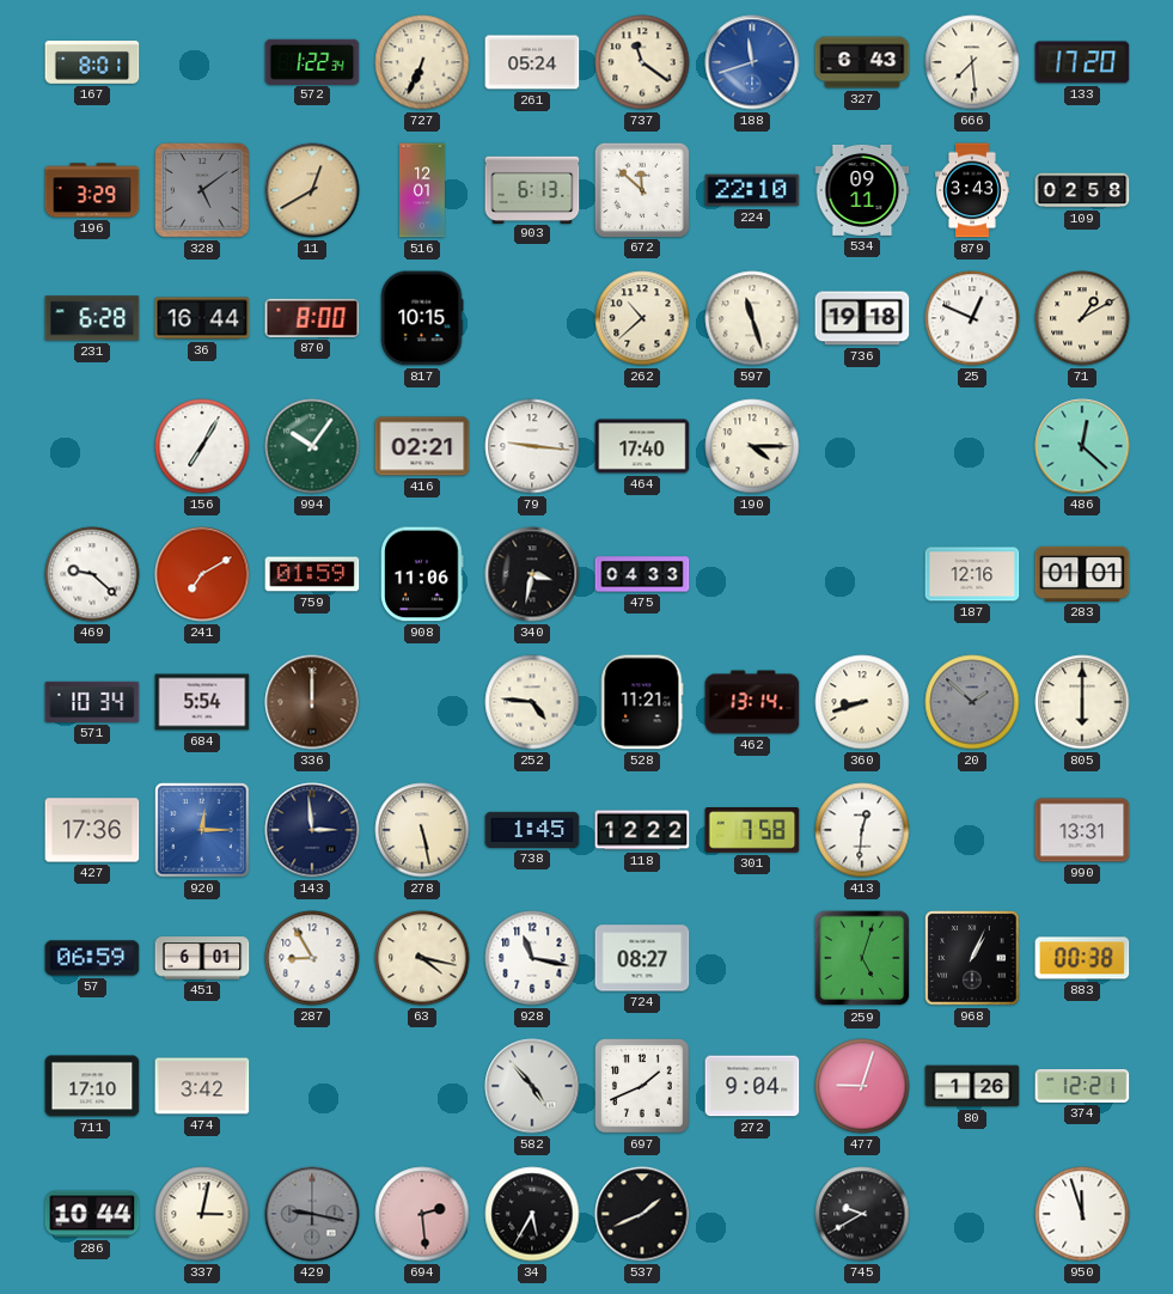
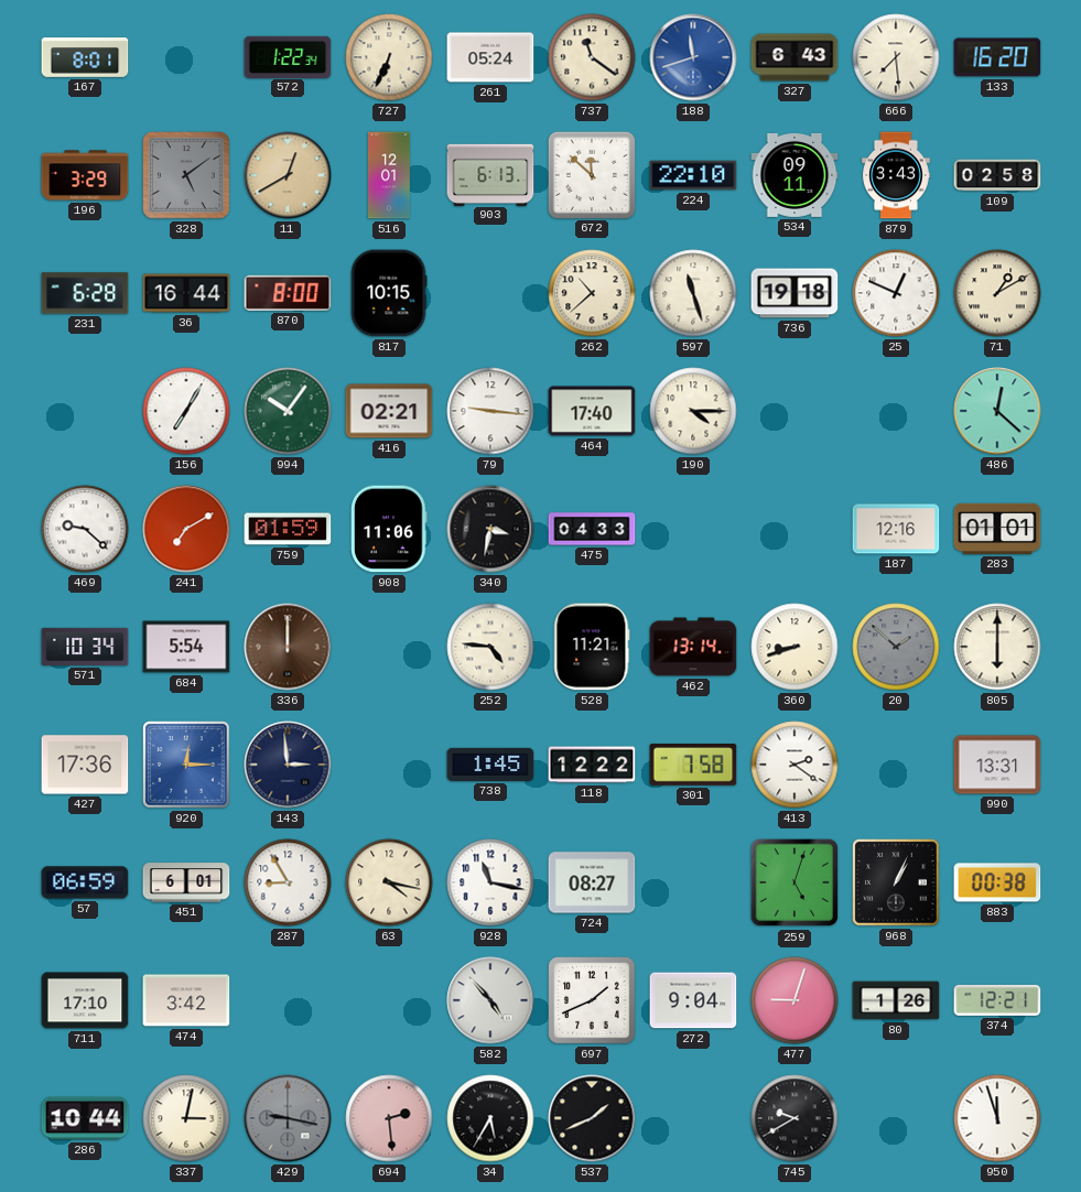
133: 17:20 -> 16:20 (997, 57)
278: 5:28 -> none (422, 830)
413: 12:31 -> 2:21 (794, 765)
